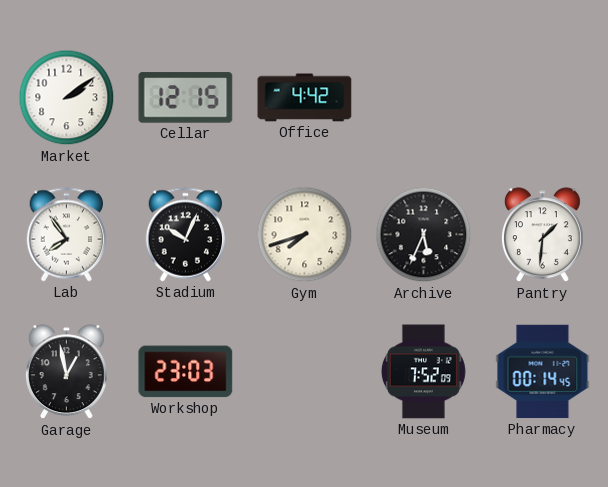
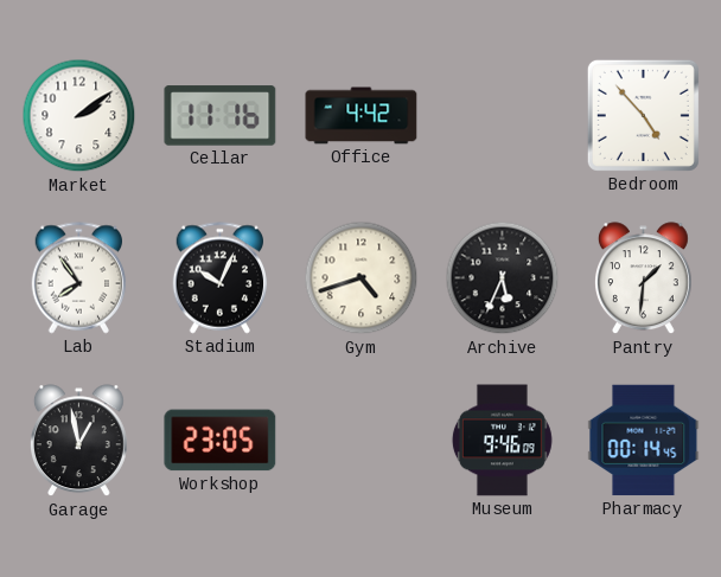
Cellar: 12:15 -> 11:16 (221, 116)
Bedroom: none -> 4:53 (643, 115)
Gym: 7:42 -> 4:42 (362, 278)
Workshop: 23:03 -> 23:05 (221, 441)
Museum: 7:52 -> 9:46 (502, 441)
